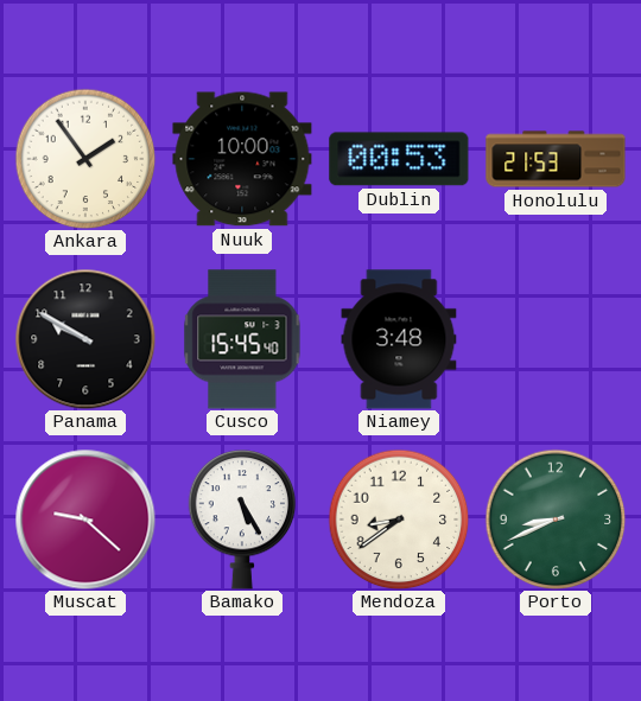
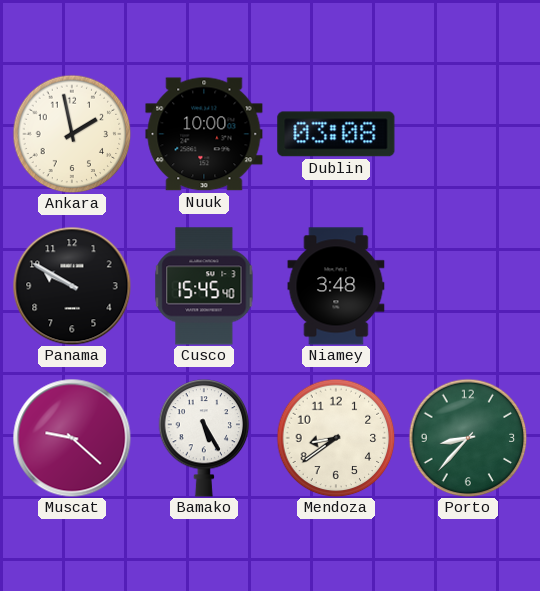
Ankara: 1:54 -> 1:58 (72, 134)
Dublin: 00:53 -> 03:08 (336, 134)
Honolulu: 21:53 -> none (556, 159)
Porto: 8:41 -> 8:37 (468, 438)
